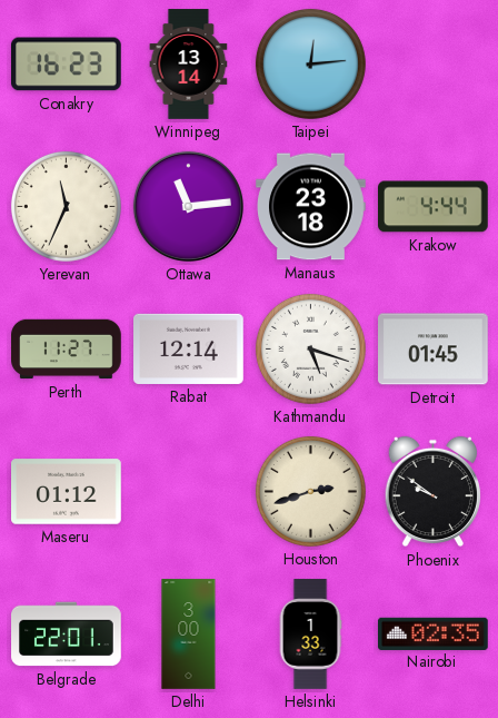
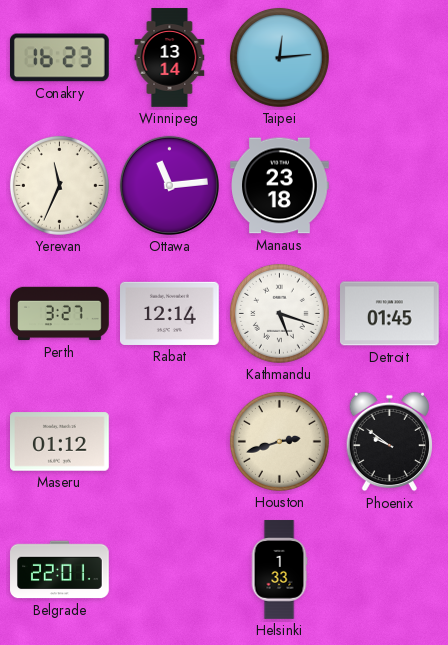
Krakow: 4:44 -> none (434, 207)
Perth: 11:27 -> 3:27 (60, 314)
Delhi: 3:00 -> none (189, 635)
Nairobi: 02:35 -> none (434, 633)
